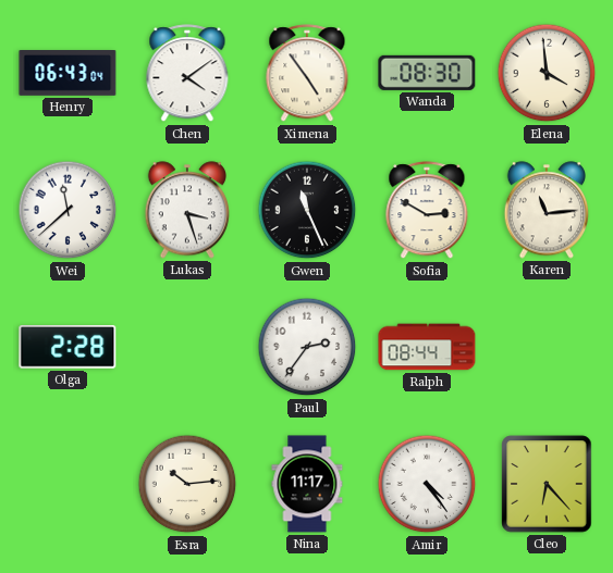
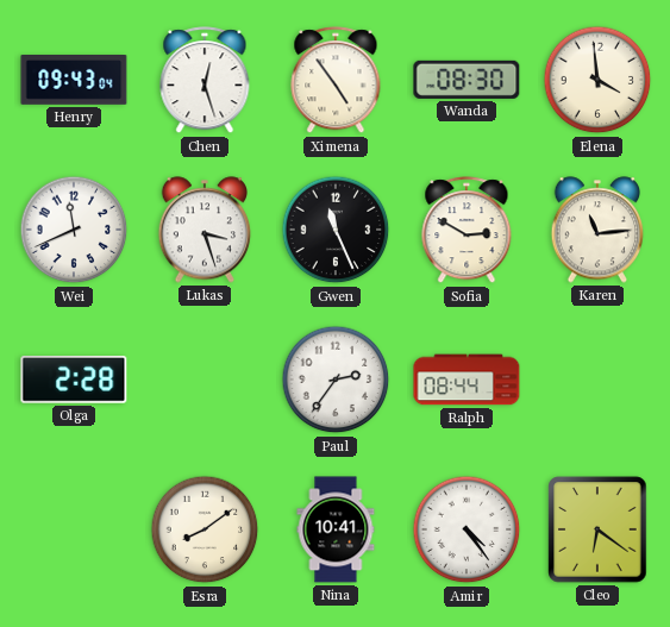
Henry: 06:43 -> 09:43 (74, 81)
Chen: 4:09 -> 12:27 (205, 81)
Wei: 11:38 -> 11:41 (74, 230)
Esra: 10:14 -> 8:09 (205, 529)
Nina: 11:17 -> 10:41 (336, 529)
Cleo: 6:23 -> 6:21 (597, 529)
